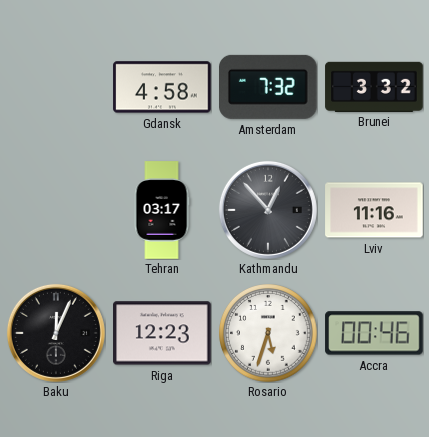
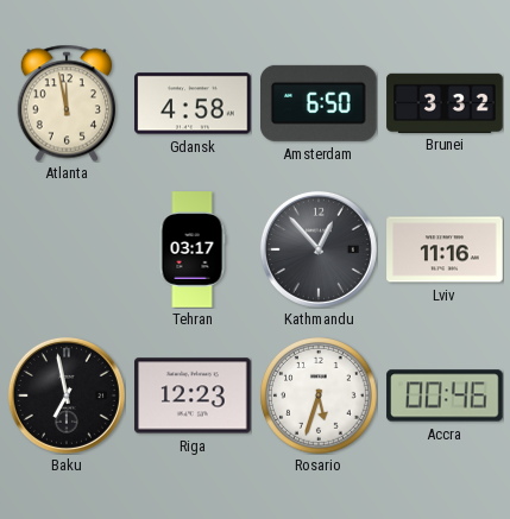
Atlanta: none -> 11:58 (65, 103)
Amsterdam: 7:32 -> 6:50 (320, 103)
Baku: 12:04 -> 6:58 (67, 395)
